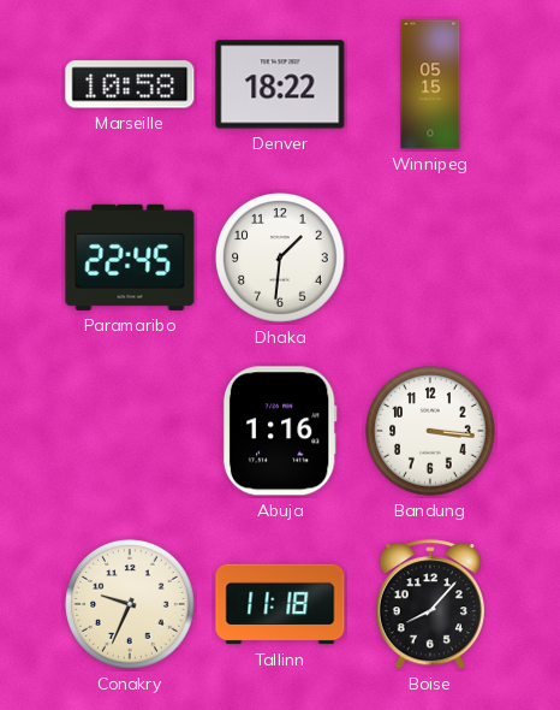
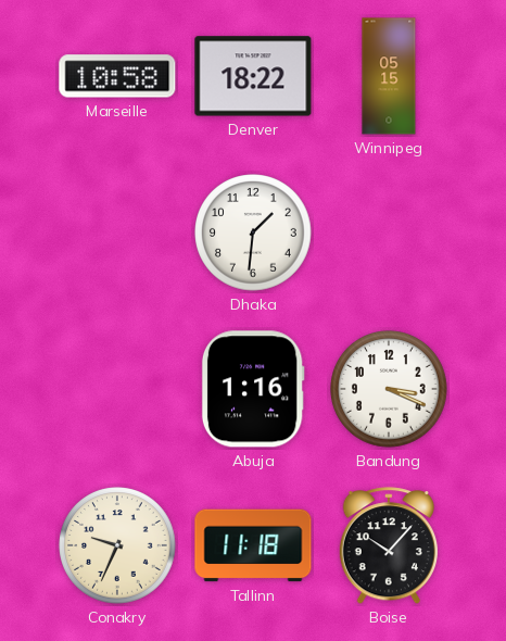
Paramaribo: 22:45 -> none (130, 258)
Bandung: 3:16 -> 3:19 (389, 389)
Boise: 8:07 -> 10:07 (388, 546)
